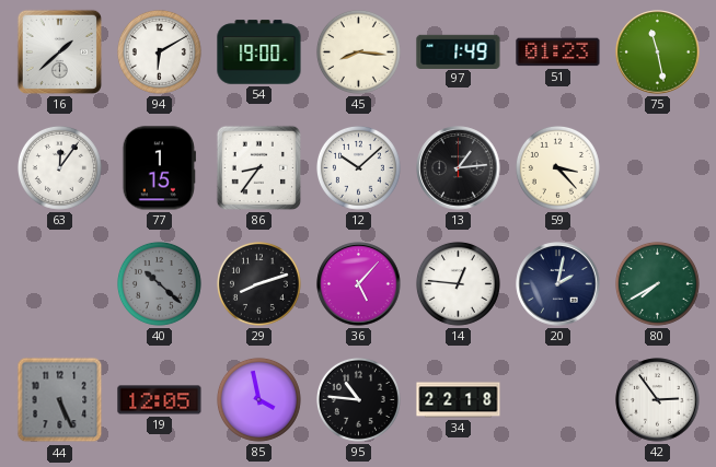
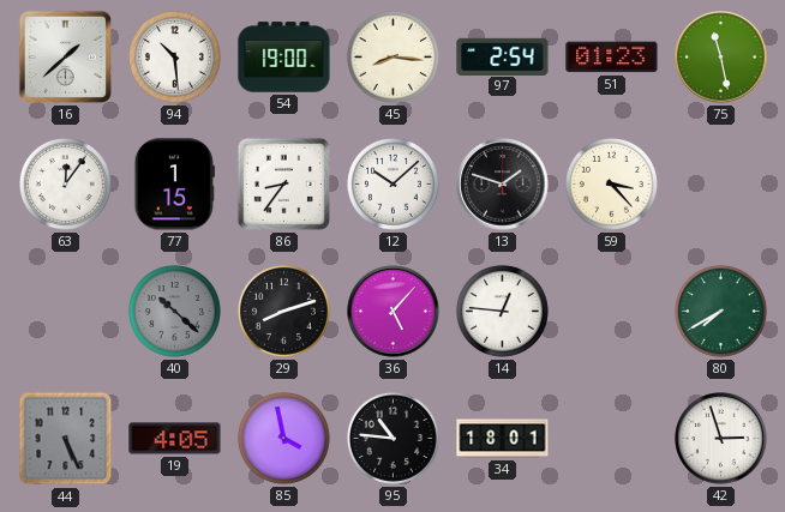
94: 6:10 -> 10:29 (174, 56)
97: 1:49 -> 2:54 (503, 56)
13: 1:14 -> 1:48 (503, 185)
20: 2:02 -> none (558, 284)
19: 12:05 -> 4:05 (175, 439)
34: 22:18 -> 18:01 (503, 439)
42: 2:54 -> 2:57 (721, 439)
